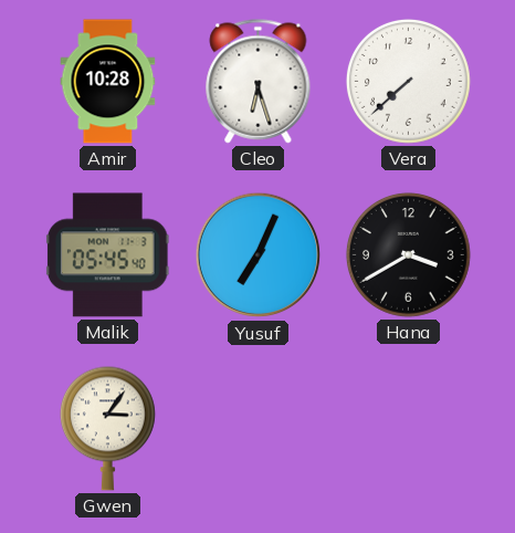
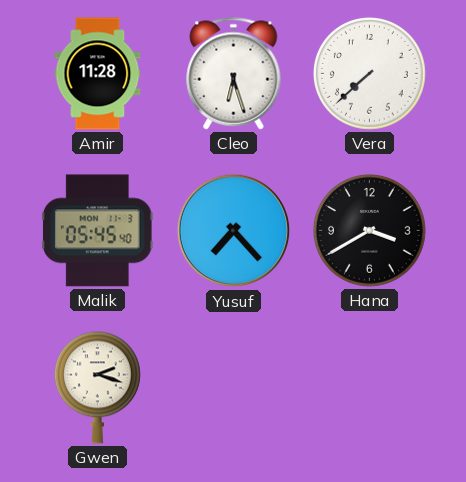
Amir: 10:28 -> 11:28 (98, 74)
Yusuf: 7:04 -> 7:23 (234, 231)
Gwen: 3:06 -> 2:18 (97, 387)
